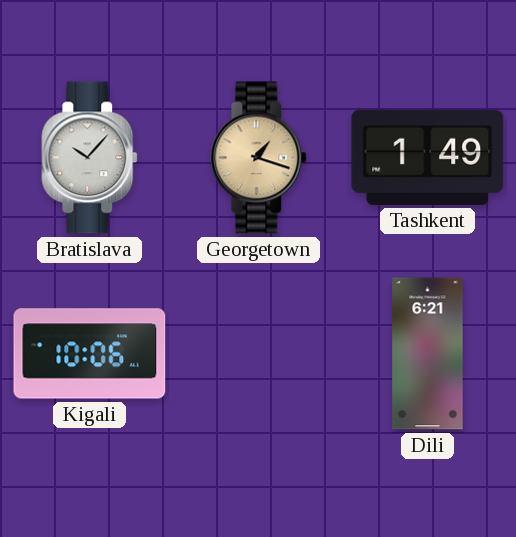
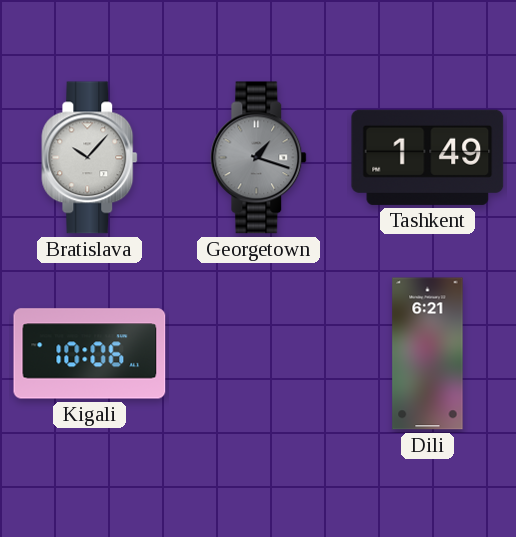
Georgetown dial: champagne -> grey (259, 158)
